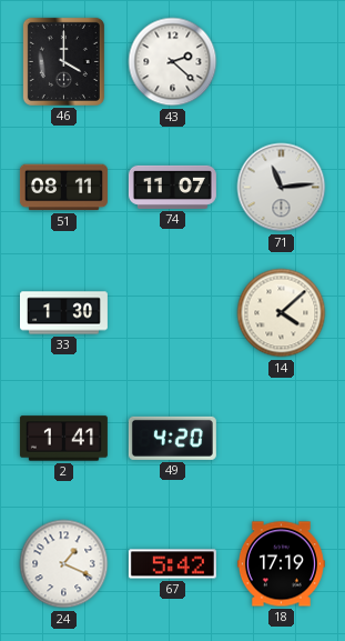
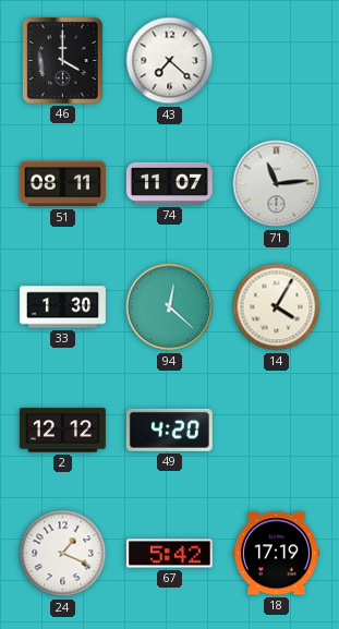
43: 2:22 -> 7:22 (170, 61)
94: none -> 12:22 (170, 307)
14: 4:08 -> 4:05 (277, 307)
2: 1:41 -> 12:12 (62, 431)
